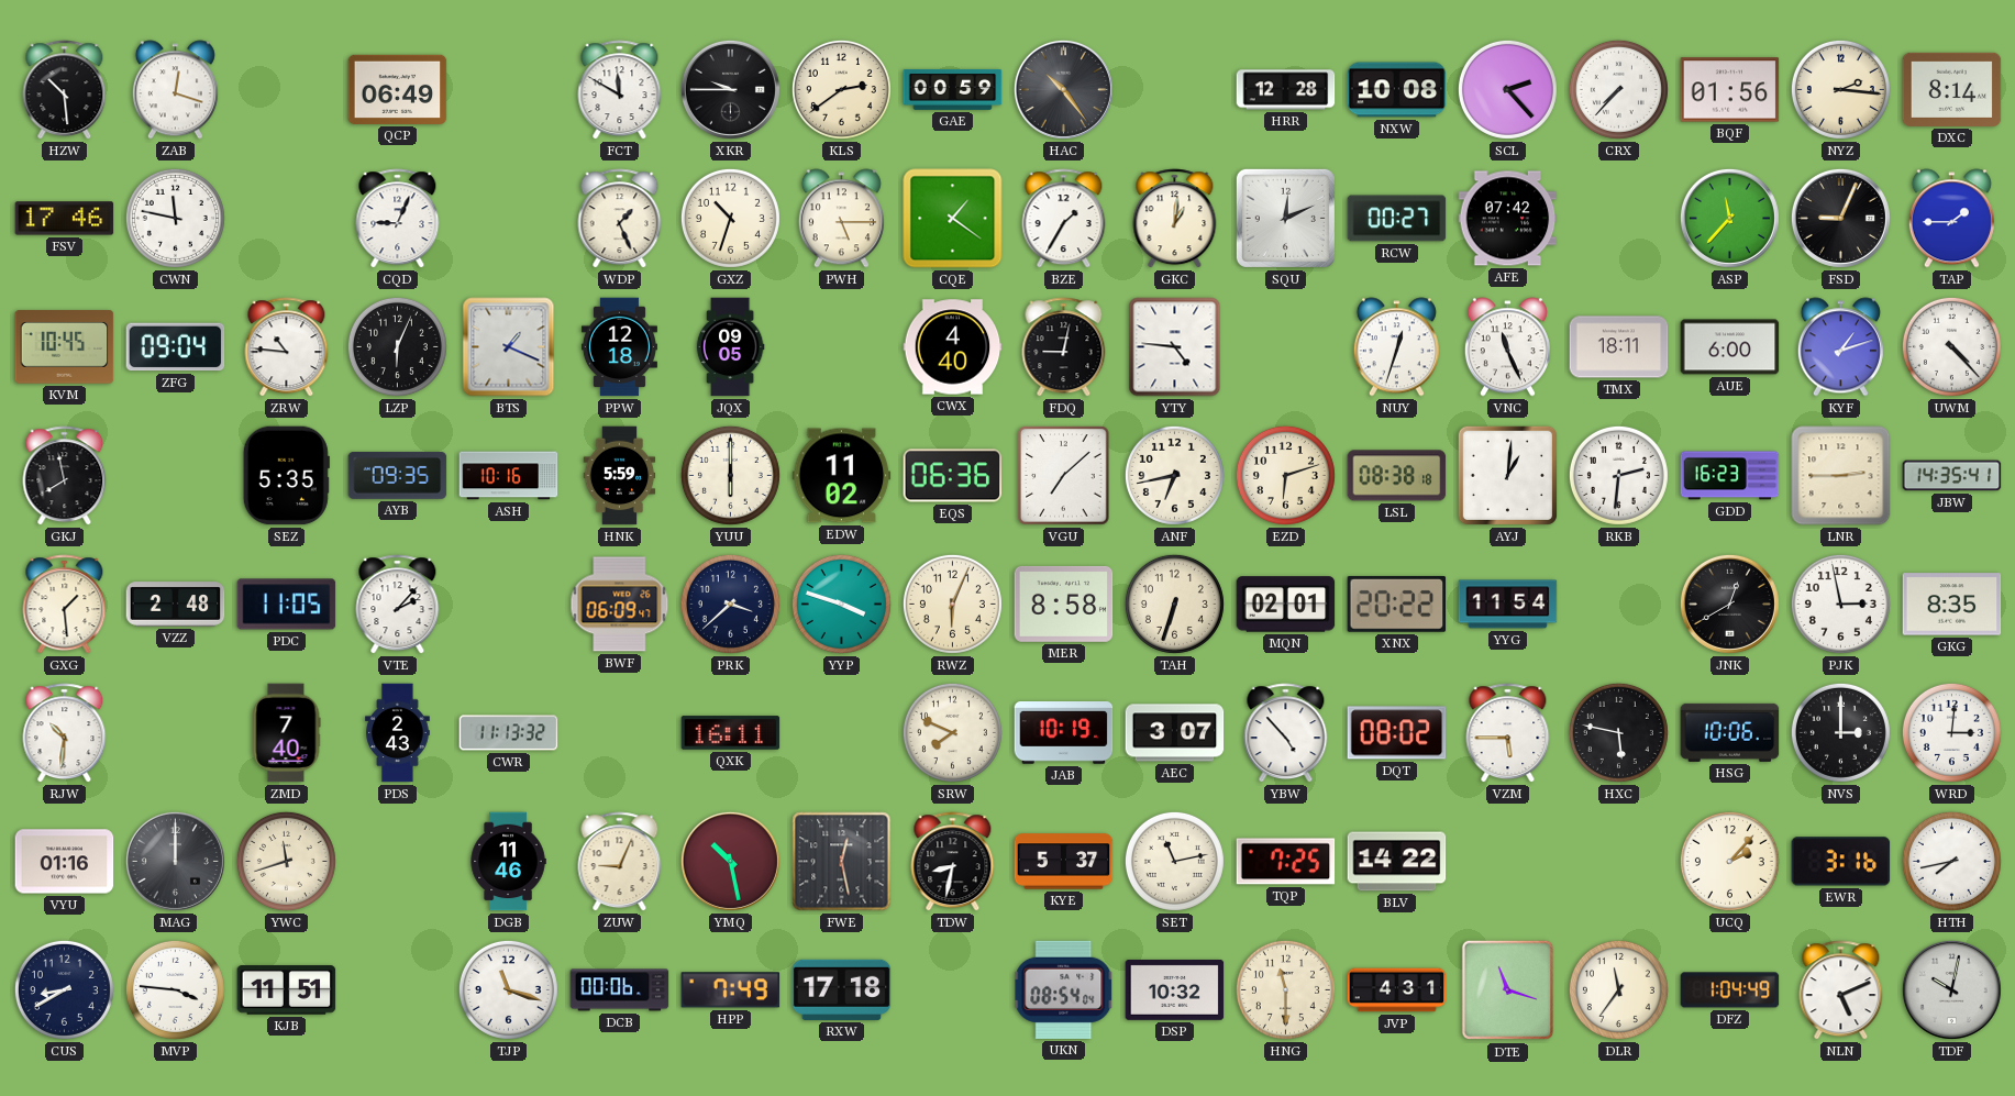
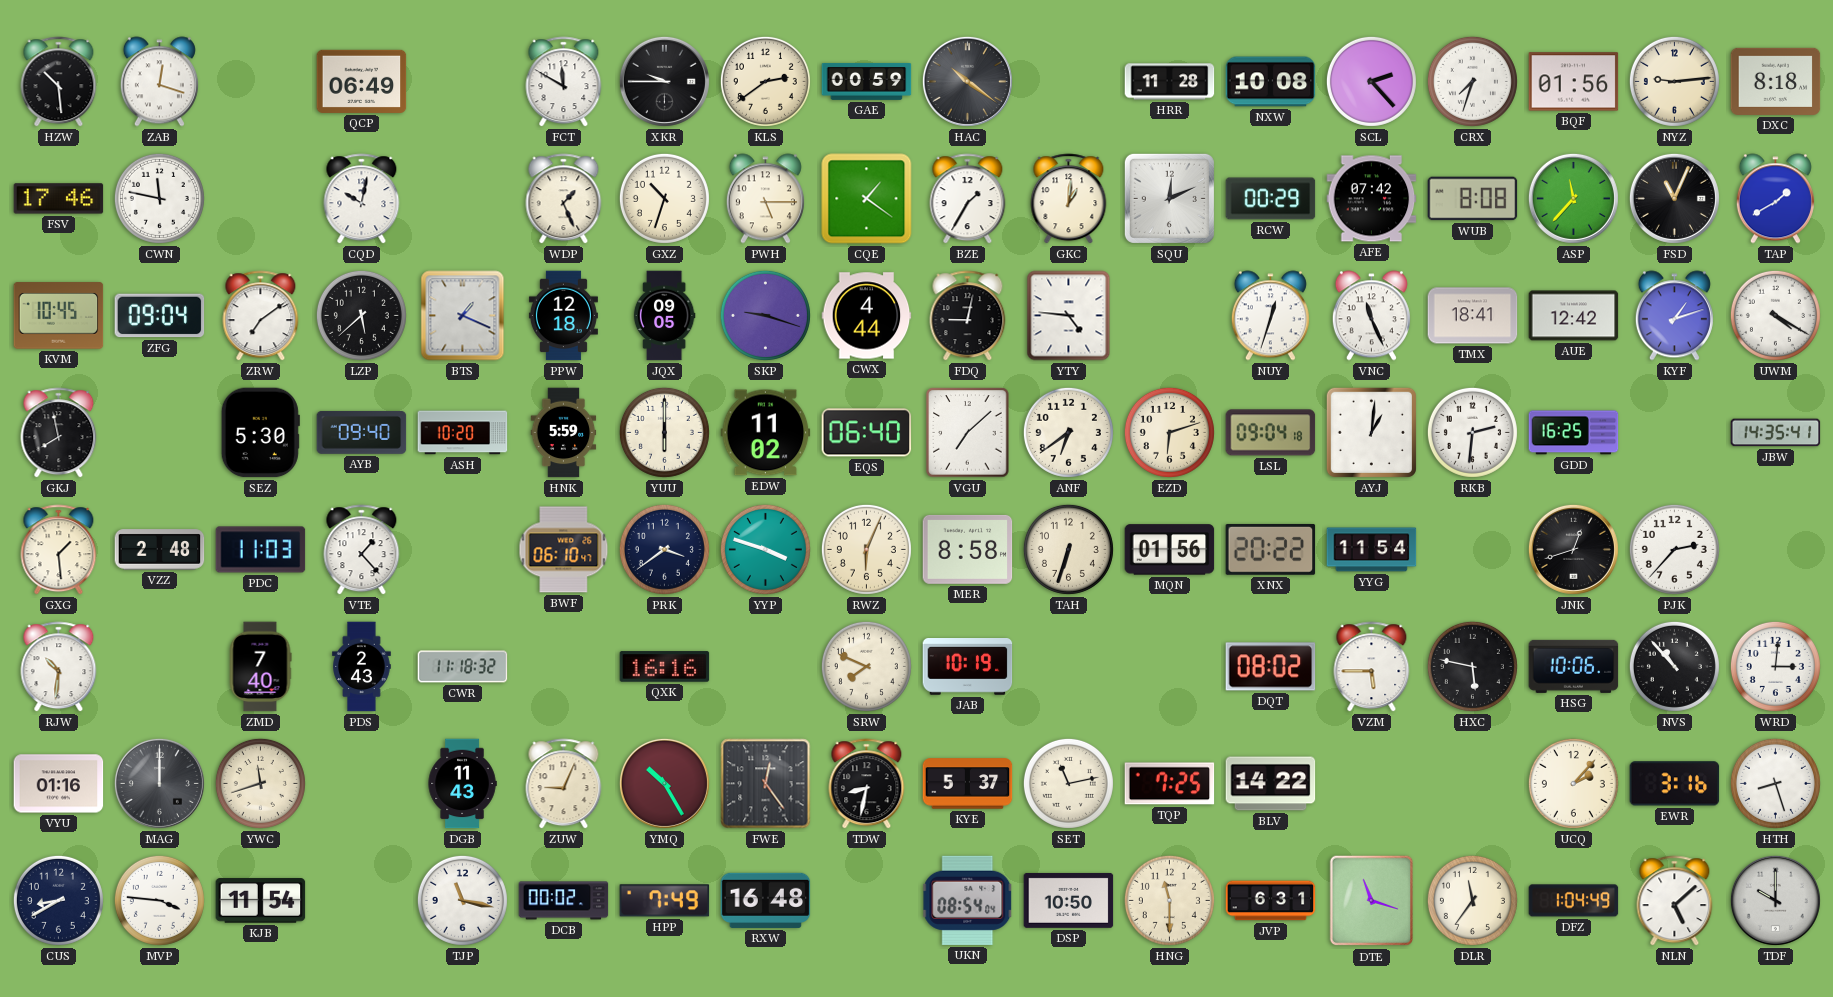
HAC: 10:24 -> 10:21 (967, 81)
HRR: 12:28 -> 11:28 (1170, 82)
CRX: 7:37 -> 7:33 (1472, 81)
NYZ: 2:16 -> 9:14 (1674, 81)
DXC: 8:14 -> 8:18 (1776, 81)
CQD: 9:04 -> 10:02 (362, 199)
RCW: 00:27 -> 00:29 (1271, 199)
WUB: none -> 8:08 (1473, 199)
FSD: 9:04 -> 11:04 (1674, 198)
TAP: 1:45 -> 1:40 (1775, 199)
ZRW: 10:46 -> 7:09 (261, 316)
LZP: 6:04 -> 5:38 (361, 315)
SKP: none -> 9:18 (765, 315)
CWX: 4:40 -> 4:44 (867, 316)
TMX: 18:11 -> 18:41 (1473, 316)
AUE: 6:00 -> 12:42 (1574, 316)
UWM: 4:23 -> 4:20 (1775, 315)
SEZ: 5:35 -> 5:30 (260, 433)
AYB: 09:35 -> 09:40 (362, 432)
ASH: 10:16 -> 10:20 (463, 433)
EQS: 06:36 -> 06:40 (867, 433)
ANF: 6:43 -> 6:39 (1068, 432)
LSL: 08:38 -> 09:04 (1271, 433)
GDD: 16:23 -> 16:25 (1574, 433)
LNR: 2:45 -> none (1841, 476)
PDC: 11:05 -> 11:03 (261, 550)
VTE: 2:07 -> 1:23 (362, 550)
BWF: 06:09 -> 06:10 (564, 550)
PRK: 3:38 -> 3:39 (664, 549)
MQN: 02:01 -> 01:56 (1170, 550)
JNK: 12:40 -> 12:42 (1573, 549)
PJK: 2:58 -> 2:37 (1674, 549)
GKG: 8:35 -> none (1952, 605)
CWR: 11:13 -> 11:18 (463, 667)
QXK: 16:11 -> 16:16 (665, 667)
AEC: 3:07 -> none (1175, 733)
YBW: 4:53 -> none (1286, 733)
NVS: 3:00 -> 10:53 (1674, 666)
DGB: 11:46 -> 11:43 (462, 784)
YMQ: 10:28 -> 10:25 (664, 783)
FWE: 12:28 -> 12:24 (766, 784)
HTH: 7:43 -> 8:27 (1775, 783)
KJB: 11:51 -> 11:54 (261, 901)
TJP: 11:18 -> 11:17 (462, 900)
DCB: 00:06 -> 00:02 (564, 901)
RXW: 17:18 -> 16:48 (766, 900)
DSP: 10:32 -> 10:50 (1069, 900)
JVP: 4:31 -> 6:31 (1271, 901)
NLN: 5:11 -> 5:08 (1675, 901)
TDF: 10:02 -> 10:00 (1775, 900)
